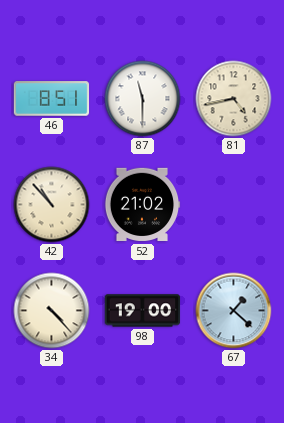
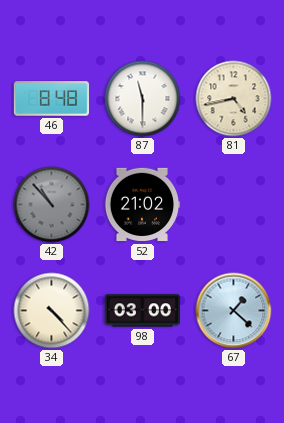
46: 8:51 -> 8:48 (52, 99)
42 dial: cream -> grey (52, 205)
98: 19:00 -> 03:00 (143, 311)
